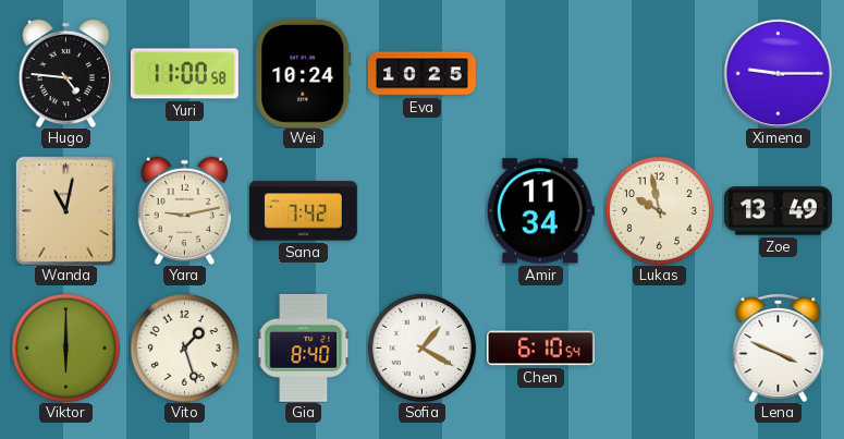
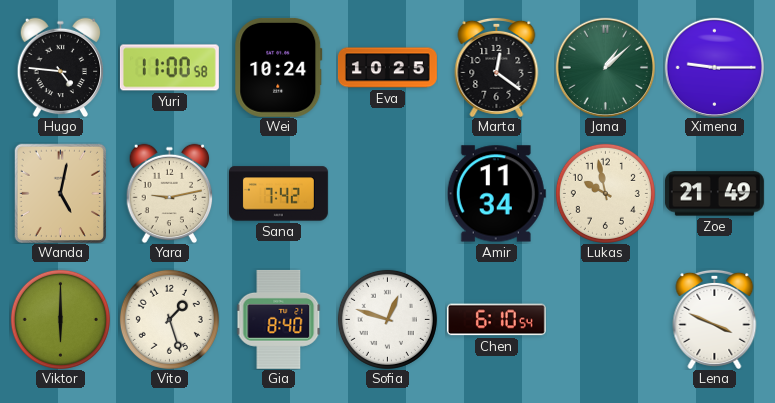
Marta: none -> 12:21 (497, 67)
Jana: none -> 1:08 (605, 67)
Wanda: 11:02 -> 5:02 (60, 193)
Zoe: 13:49 -> 21:49 (714, 194)
Sofia: 1:20 -> 12:48 (387, 319)
